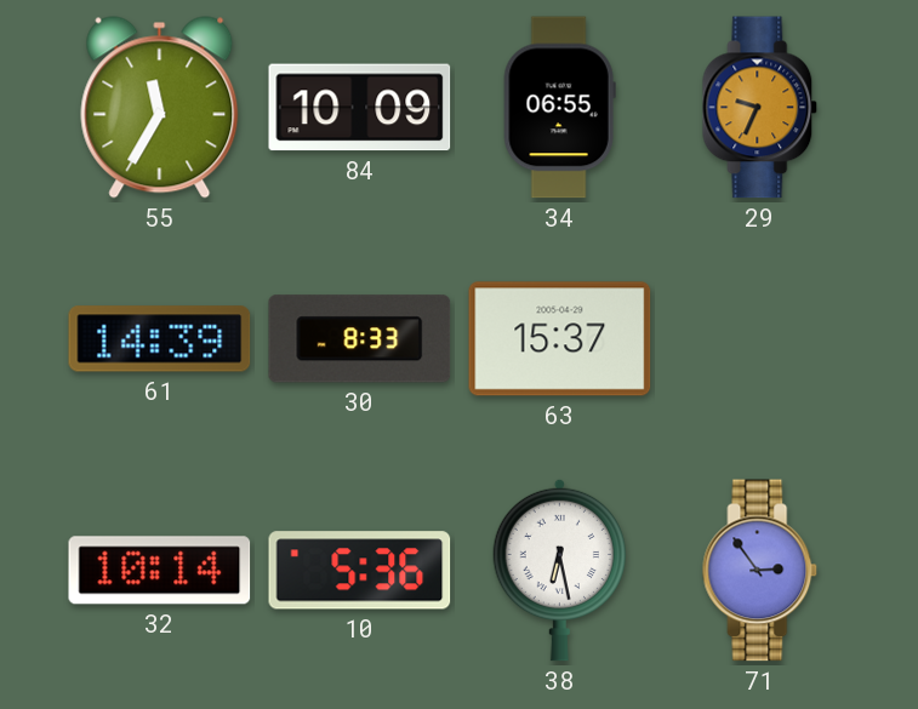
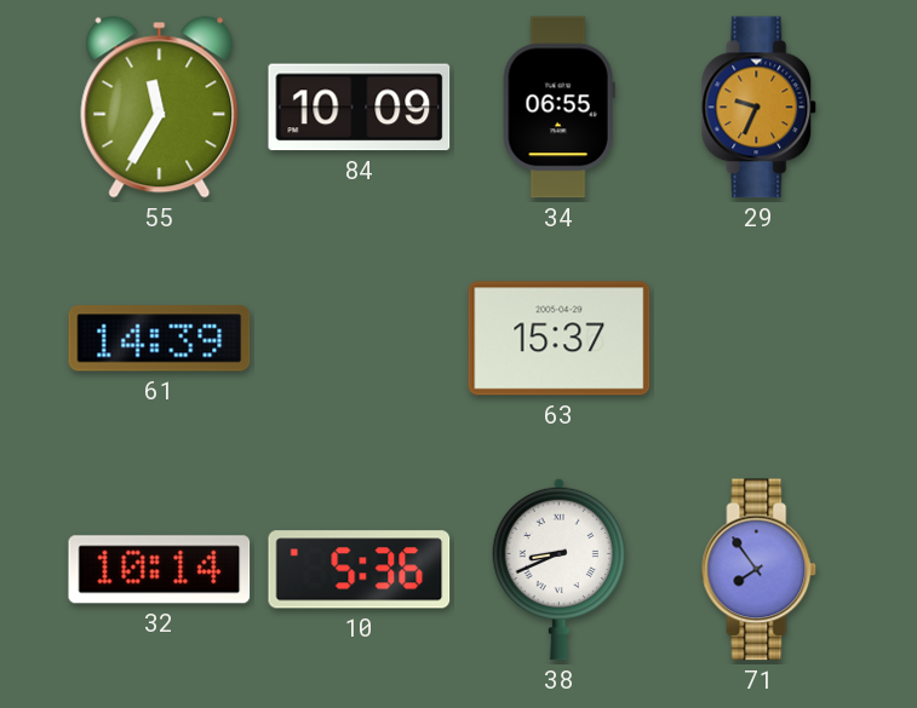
30: 8:33 -> none (360, 339)
38: 6:28 -> 8:41 (558, 569)
71: 2:54 -> 7:54 (760, 570)
